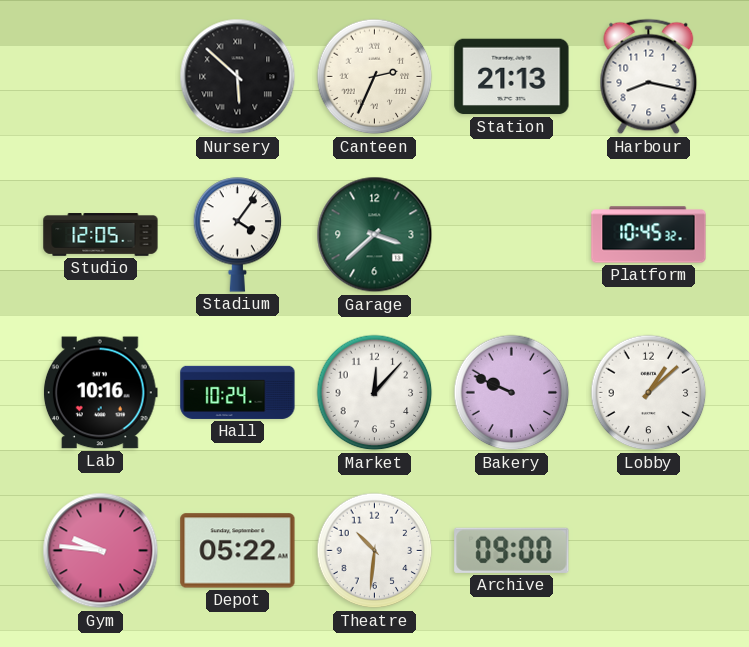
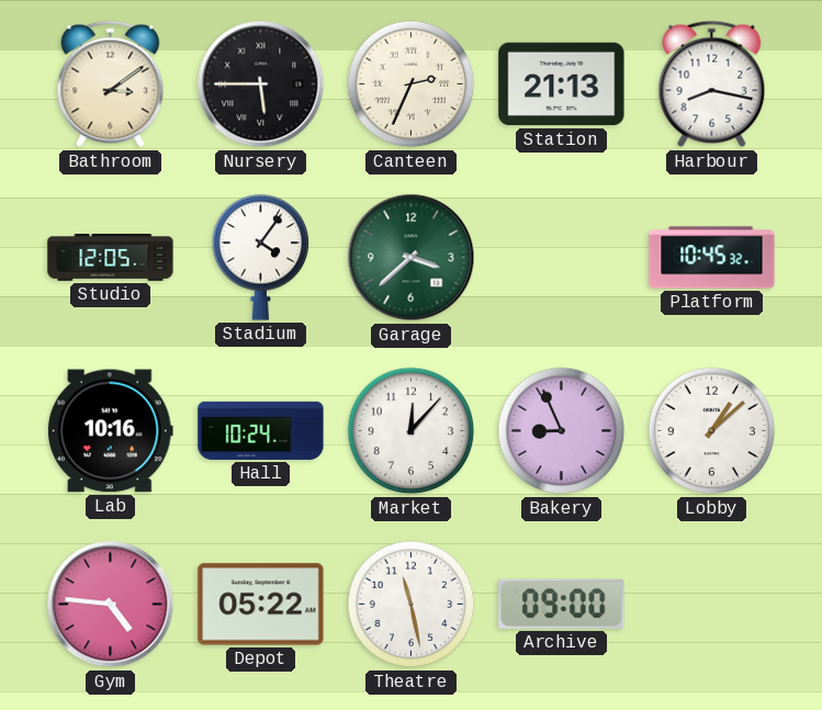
Bathroom: none -> 3:09 (111, 84)
Nursery: 5:52 -> 5:45 (261, 84)
Bakery: 9:49 -> 8:56 (562, 431)
Gym: 9:46 -> 4:46 (111, 605)
Theatre: 10:31 -> 11:28 (412, 605)
